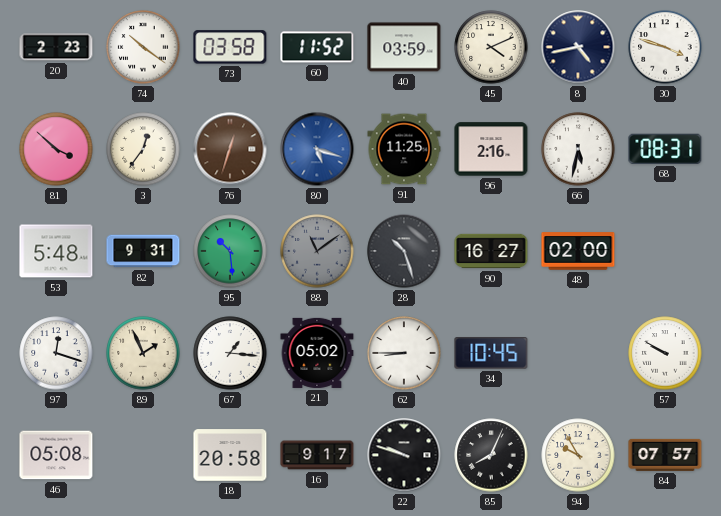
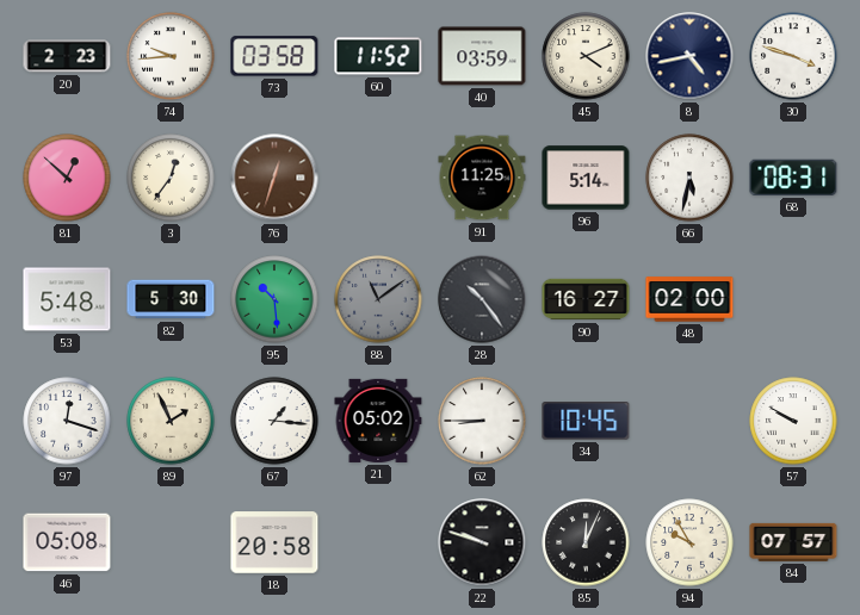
74: 10:21 -> 9:44 (171, 56)
81: 3:52 -> 12:52 (67, 178)
80: 5:18 -> none (317, 149)
96: 2:16 -> 5:14 (586, 178)
82: 9:31 -> 5:30 (171, 299)
28: 10:27 -> 10:24 (482, 299)
16: 9:17 -> none (317, 455)
85: 8:04 -> 12:04 (586, 542)
